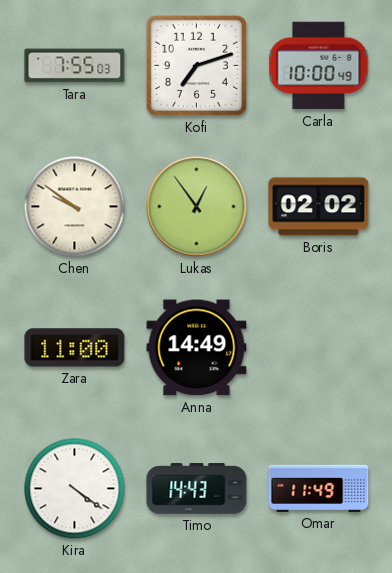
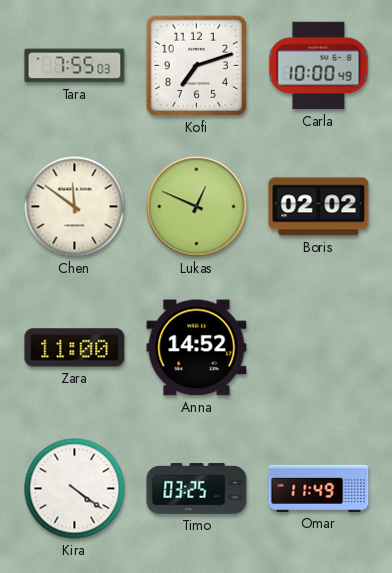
Chen: 9:51 -> 11:51 (75, 207)
Lukas: 12:54 -> 12:49 (197, 207)
Anna: 14:49 -> 14:52 (197, 348)
Timo: 14:43 -> 03:25 (197, 489)
